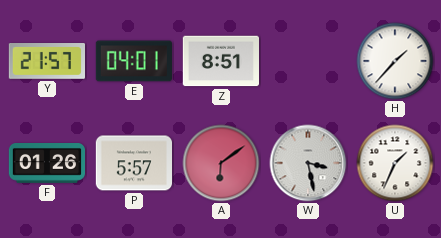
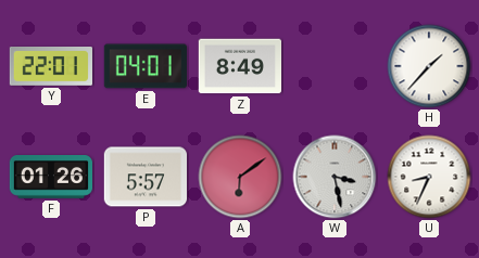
Y: 21:57 -> 22:01 (50, 67)
Z: 8:51 -> 8:49 (239, 66)
U: 1:34 -> 8:34 (429, 177)
